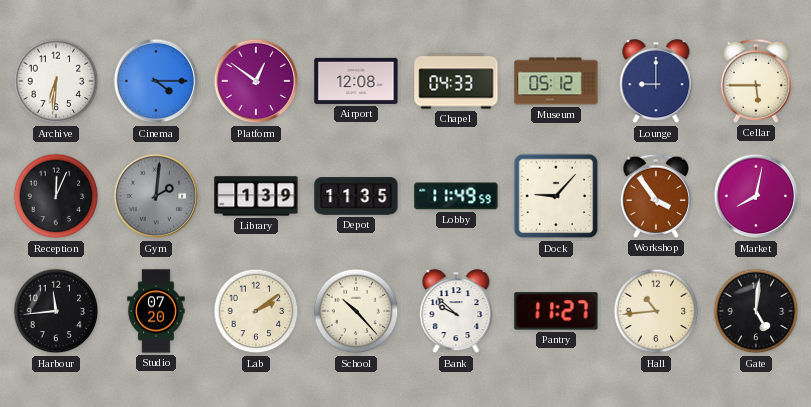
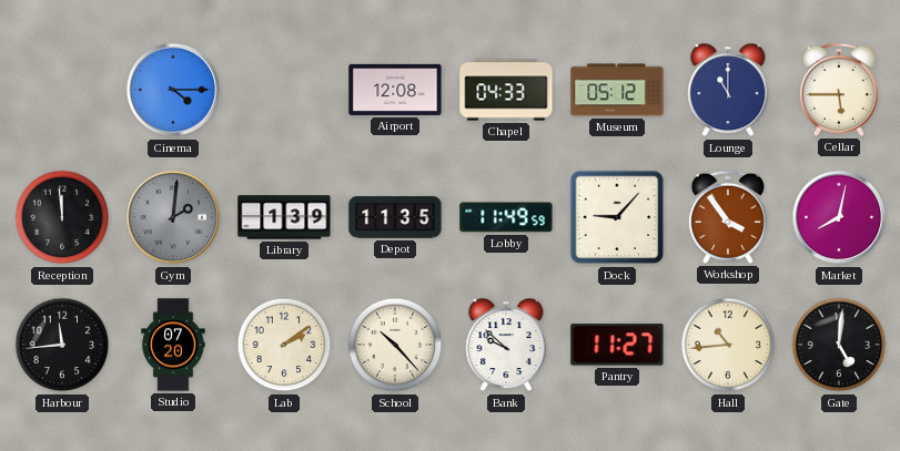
Archive: 6:31 -> none (56, 81)
Platform: 12:51 -> none (256, 81)
Lounge: 9:00 -> 11:00 (728, 91)
Reception: 12:04 -> 11:59 (62, 217)
